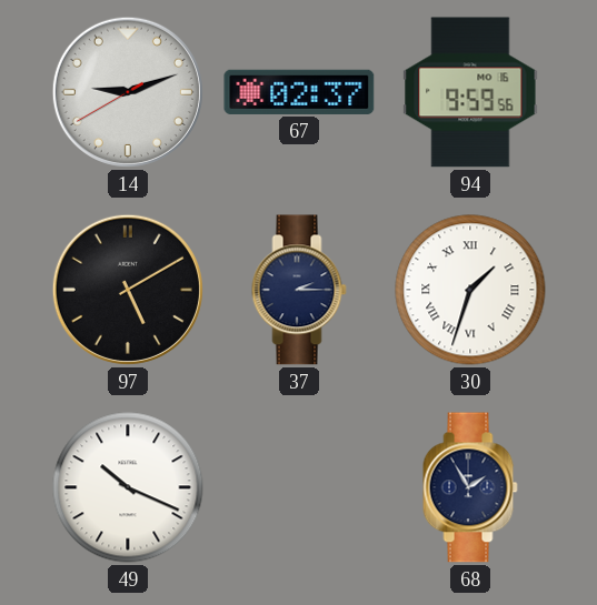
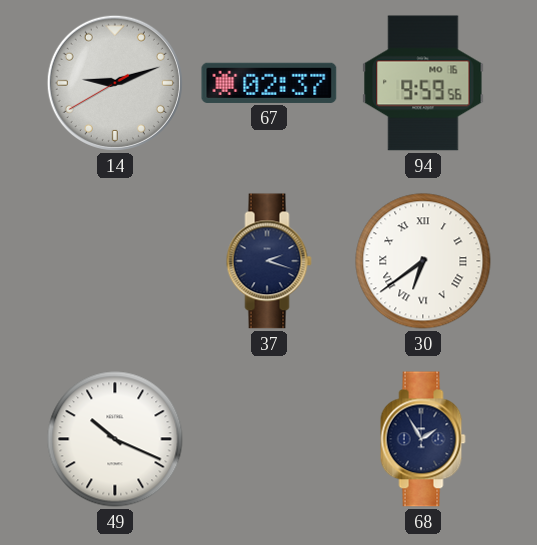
97: 5:10 -> none (128, 290)
37: 2:15 -> 2:18 (269, 261)
30: 1:33 -> 6:39 (423, 261)
